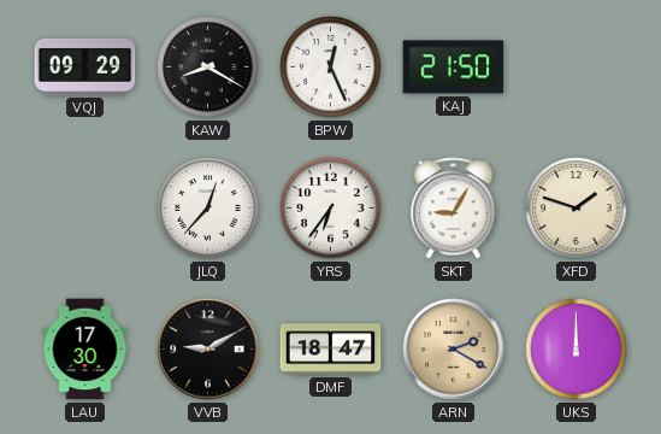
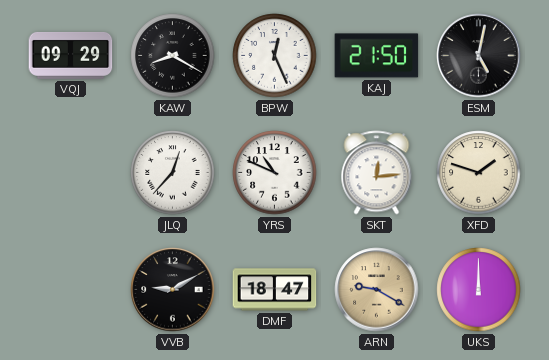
ESM: none -> 5:02 (479, 56)
YRS: 6:36 -> 10:49 (275, 173)
SKT: 9:05 -> 12:14 (377, 173)
LAU: 17:30 -> none (85, 350)
ARN: 2:20 -> 9:20 (377, 290)
